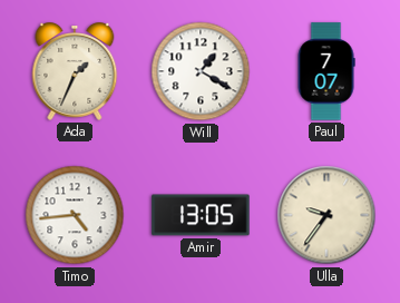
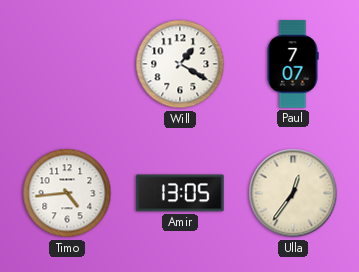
Ada: 1:34 -> none (75, 71)
Ulla: 9:36 -> 12:36 (293, 193)
